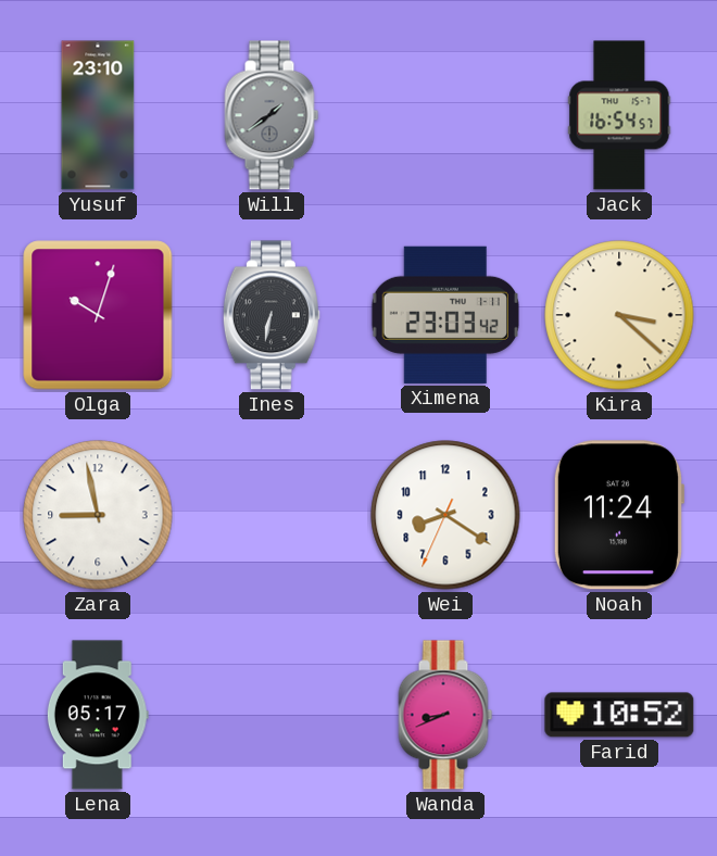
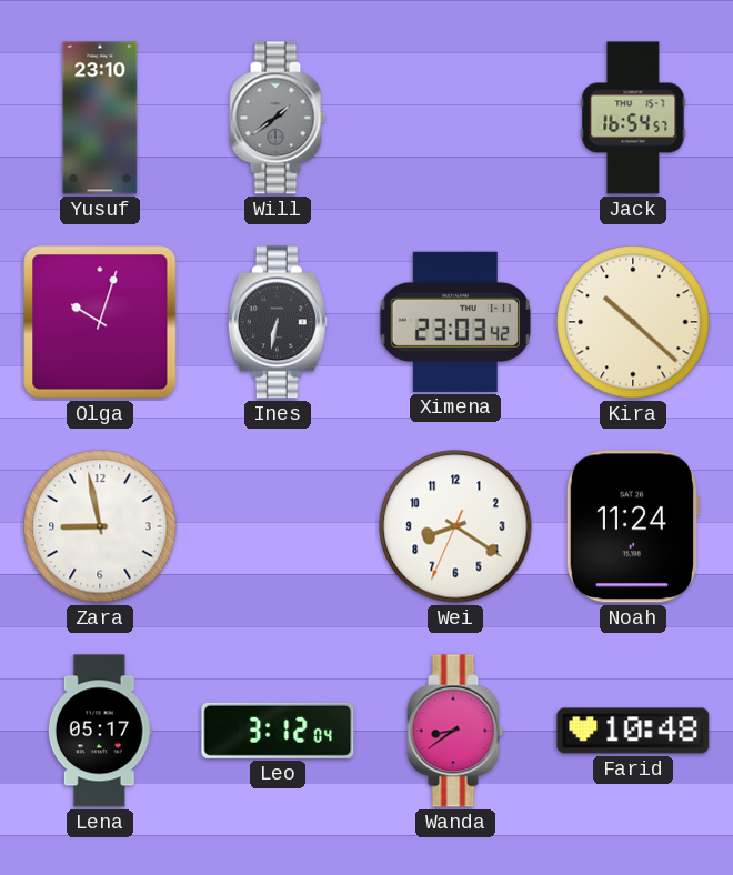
Kira: 3:22 -> 10:22 (633, 322)
Leo: none -> 3:12 (278, 731)
Wanda: 8:41 -> 8:39 (455, 731)
Farid: 10:52 -> 10:48 (633, 731)
